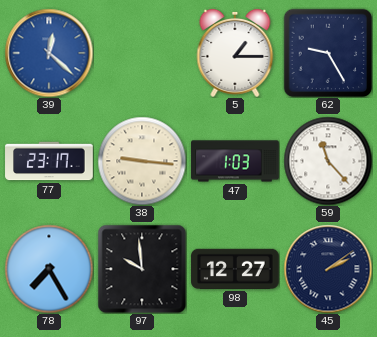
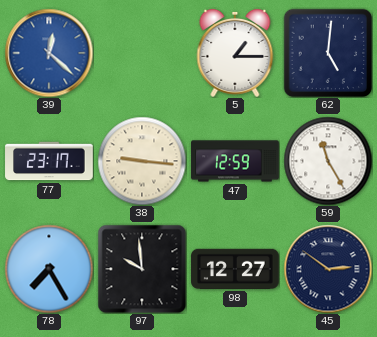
62: 9:25 -> 5:01 (328, 53)
47: 1:03 -> 12:59 (235, 161)
59: 11:23 -> 11:25 (328, 161)
45: 2:09 -> 2:51 (328, 269)
